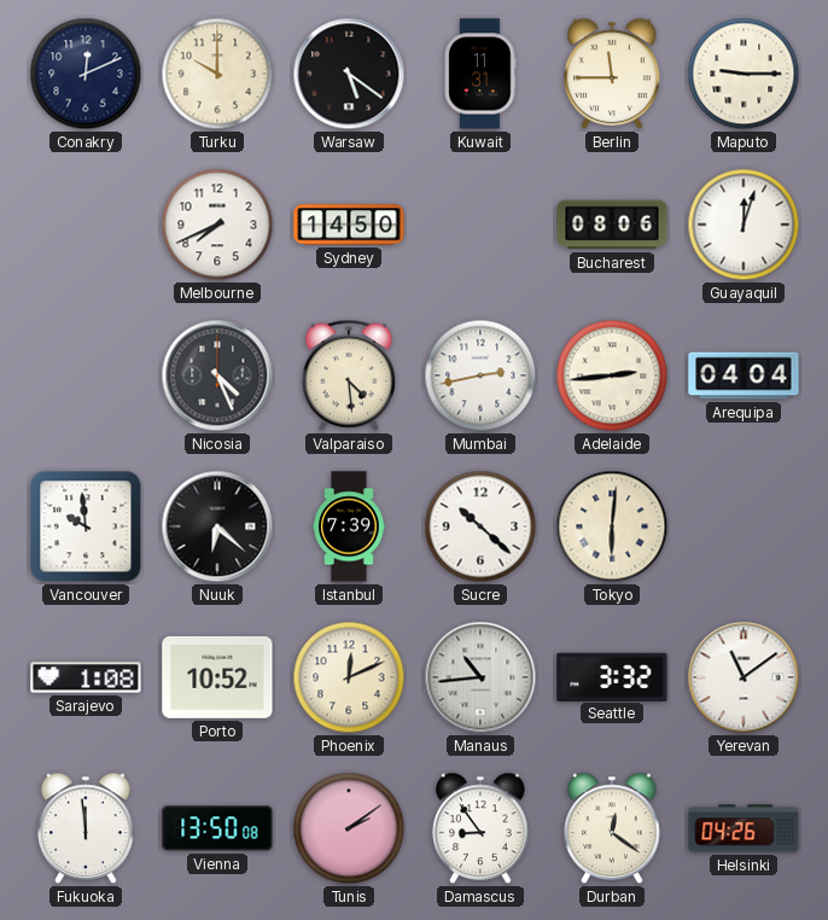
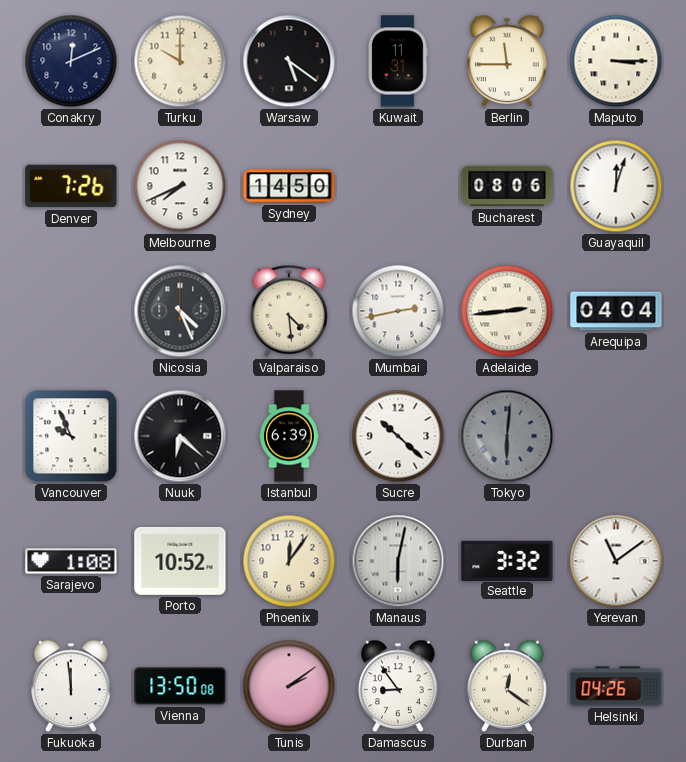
Maputo: 9:15 -> 3:15 (616, 61)
Denver: none -> 7:26 (71, 186)
Vancouver: 9:59 -> 9:56 (71, 436)
Istanbul: 7:39 -> 6:39 (289, 436)
Tokyo dial: cream -> grey (507, 436)
Phoenix: 12:11 -> 12:06 (289, 561)
Manaus: 10:44 -> 6:02 (398, 561)
